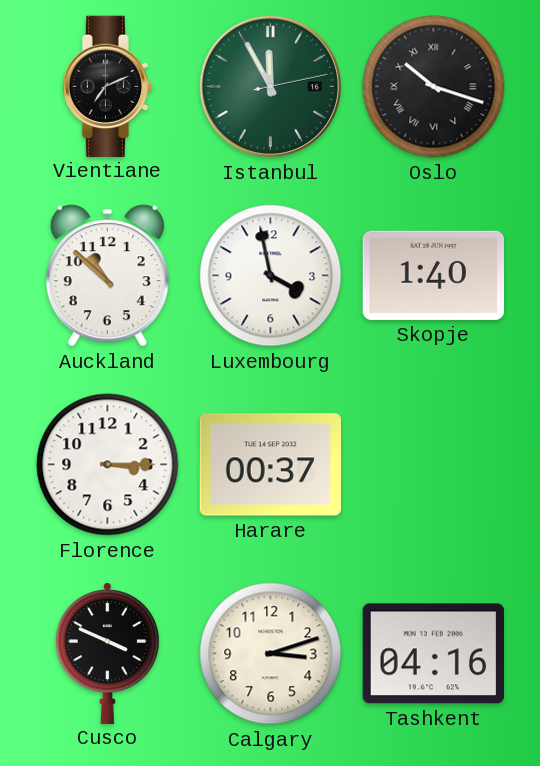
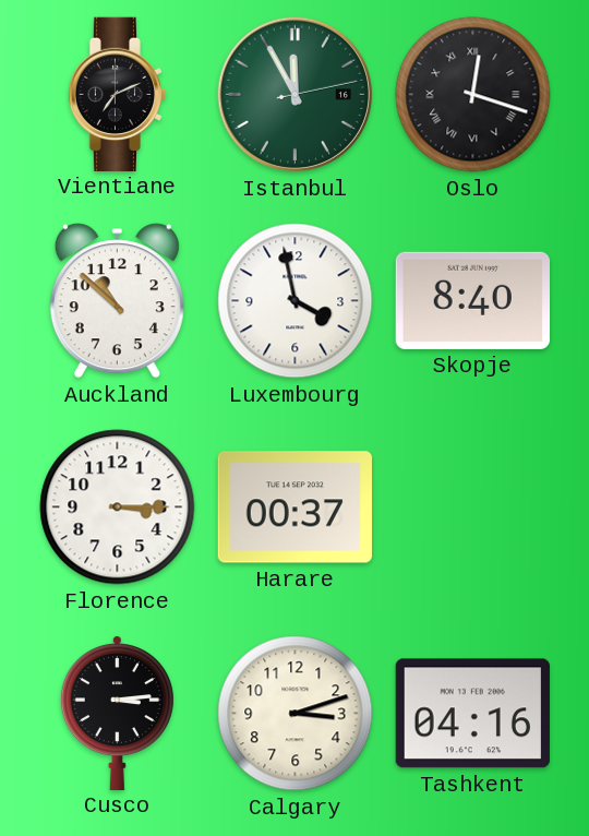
Oslo: 10:18 -> 12:18 (473, 95)
Skopje: 1:40 -> 8:40 (472, 300)
Cusco: 3:49 -> 3:14 (117, 713)
